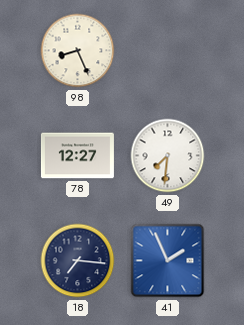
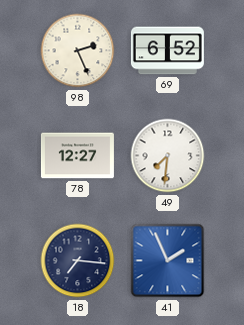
98: 8:26 -> 2:26 (78, 51)
69: none -> 6:52 (167, 51)
